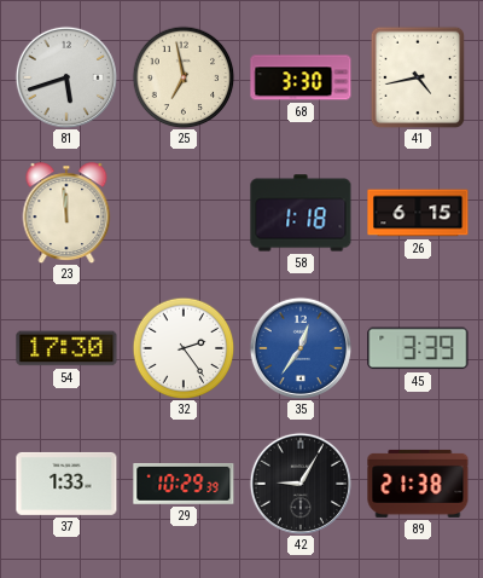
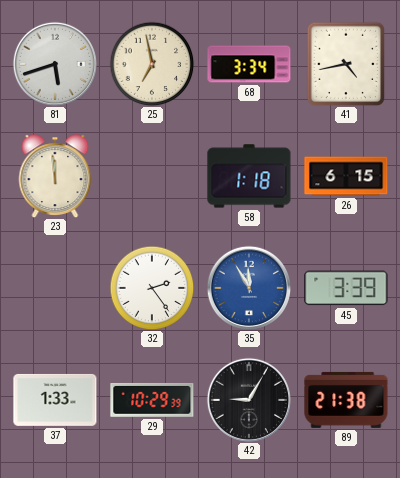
68: 3:30 -> 3:34 (249, 64)
54: 17:30 -> none (66, 348)
35: 12:36 -> 11:55 (248, 287)
